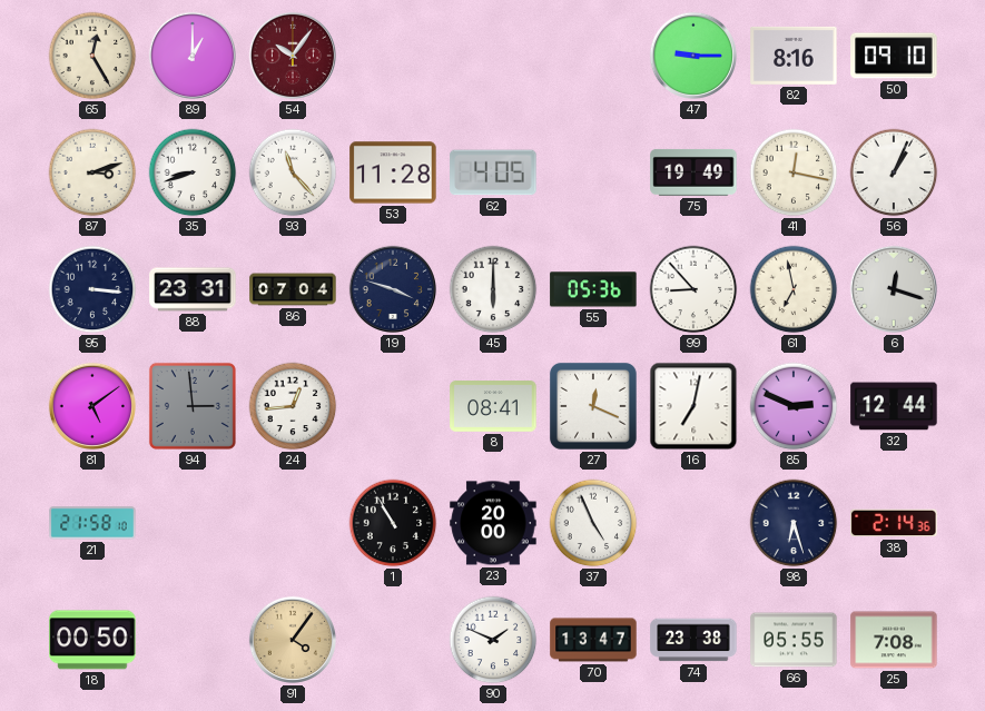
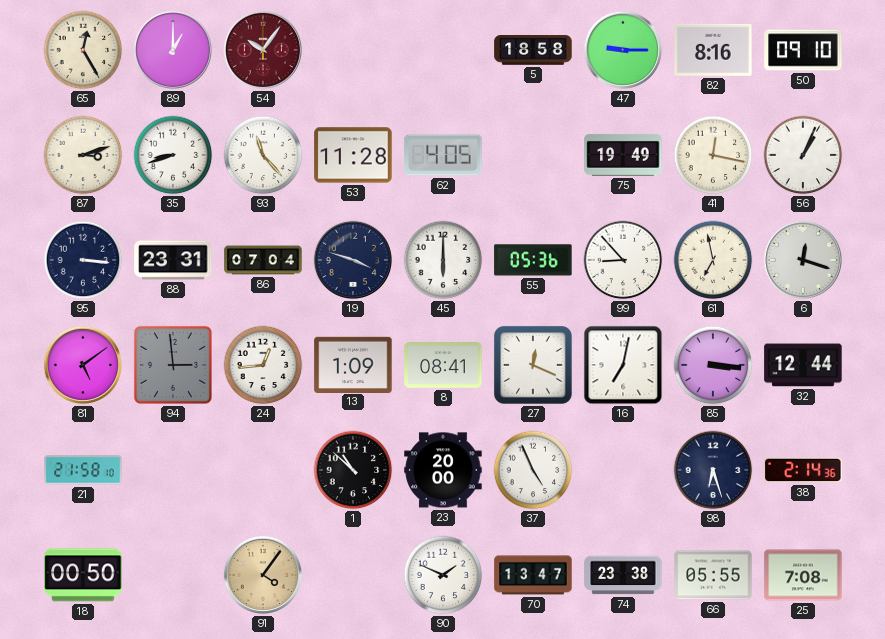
5: none -> 18:58 (533, 50)
13: none -> 1:09 (353, 364)
85: 2:49 -> 3:16 (713, 365)
1: 10:55 -> 10:52 (353, 470)
